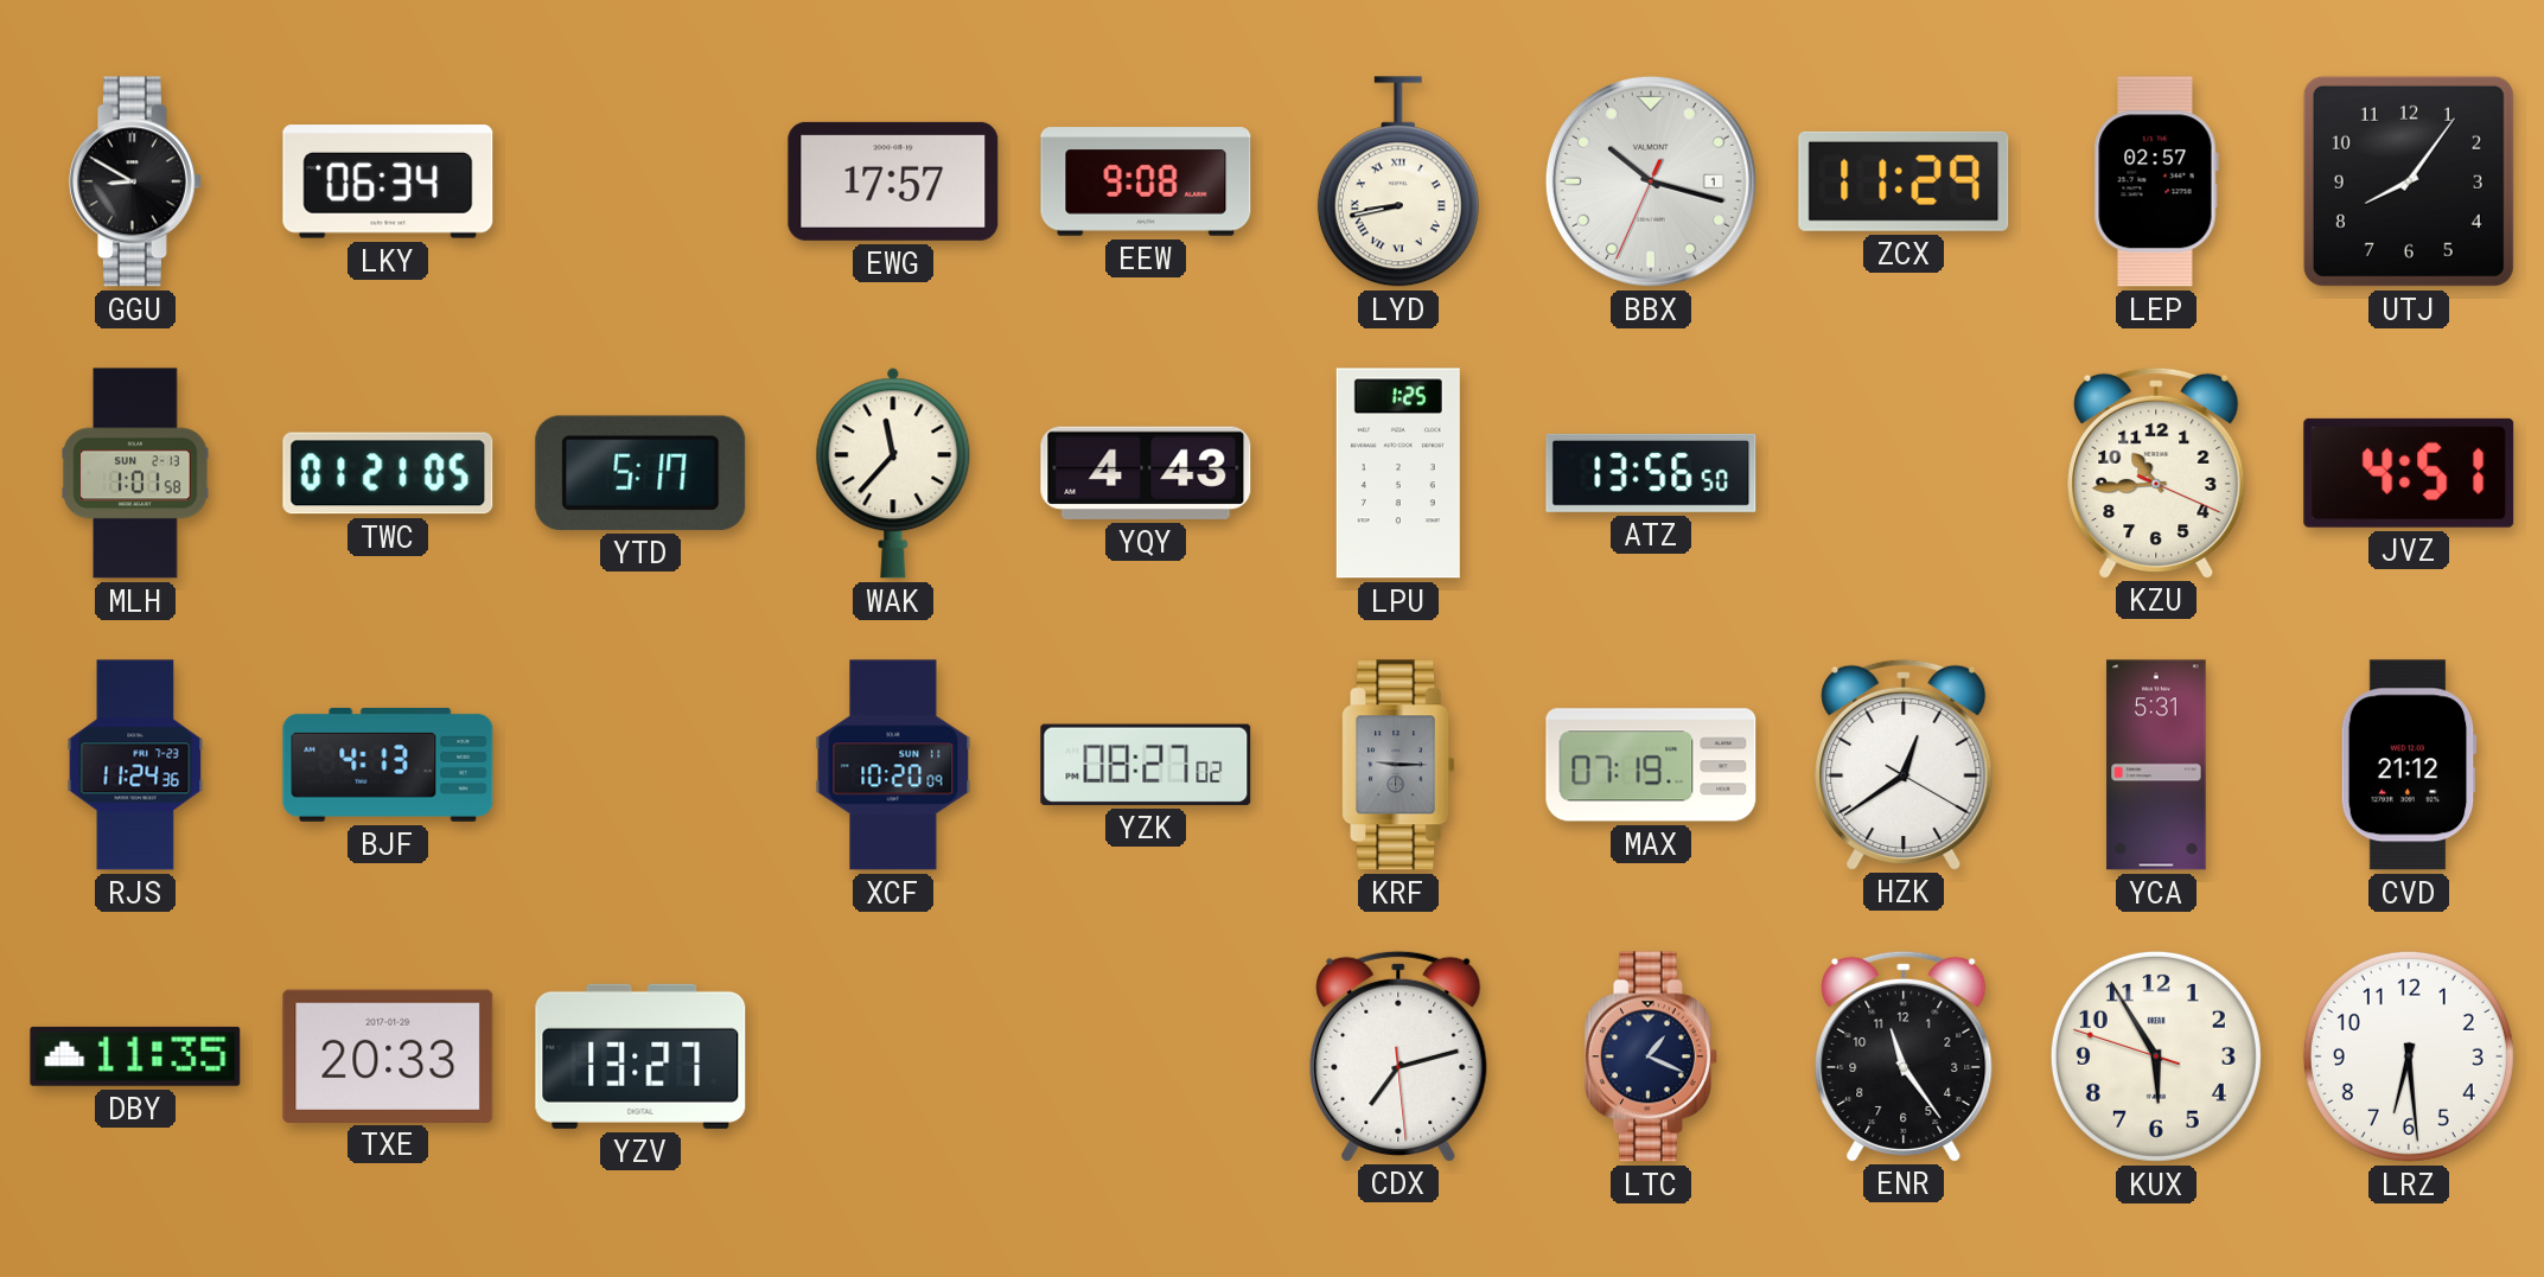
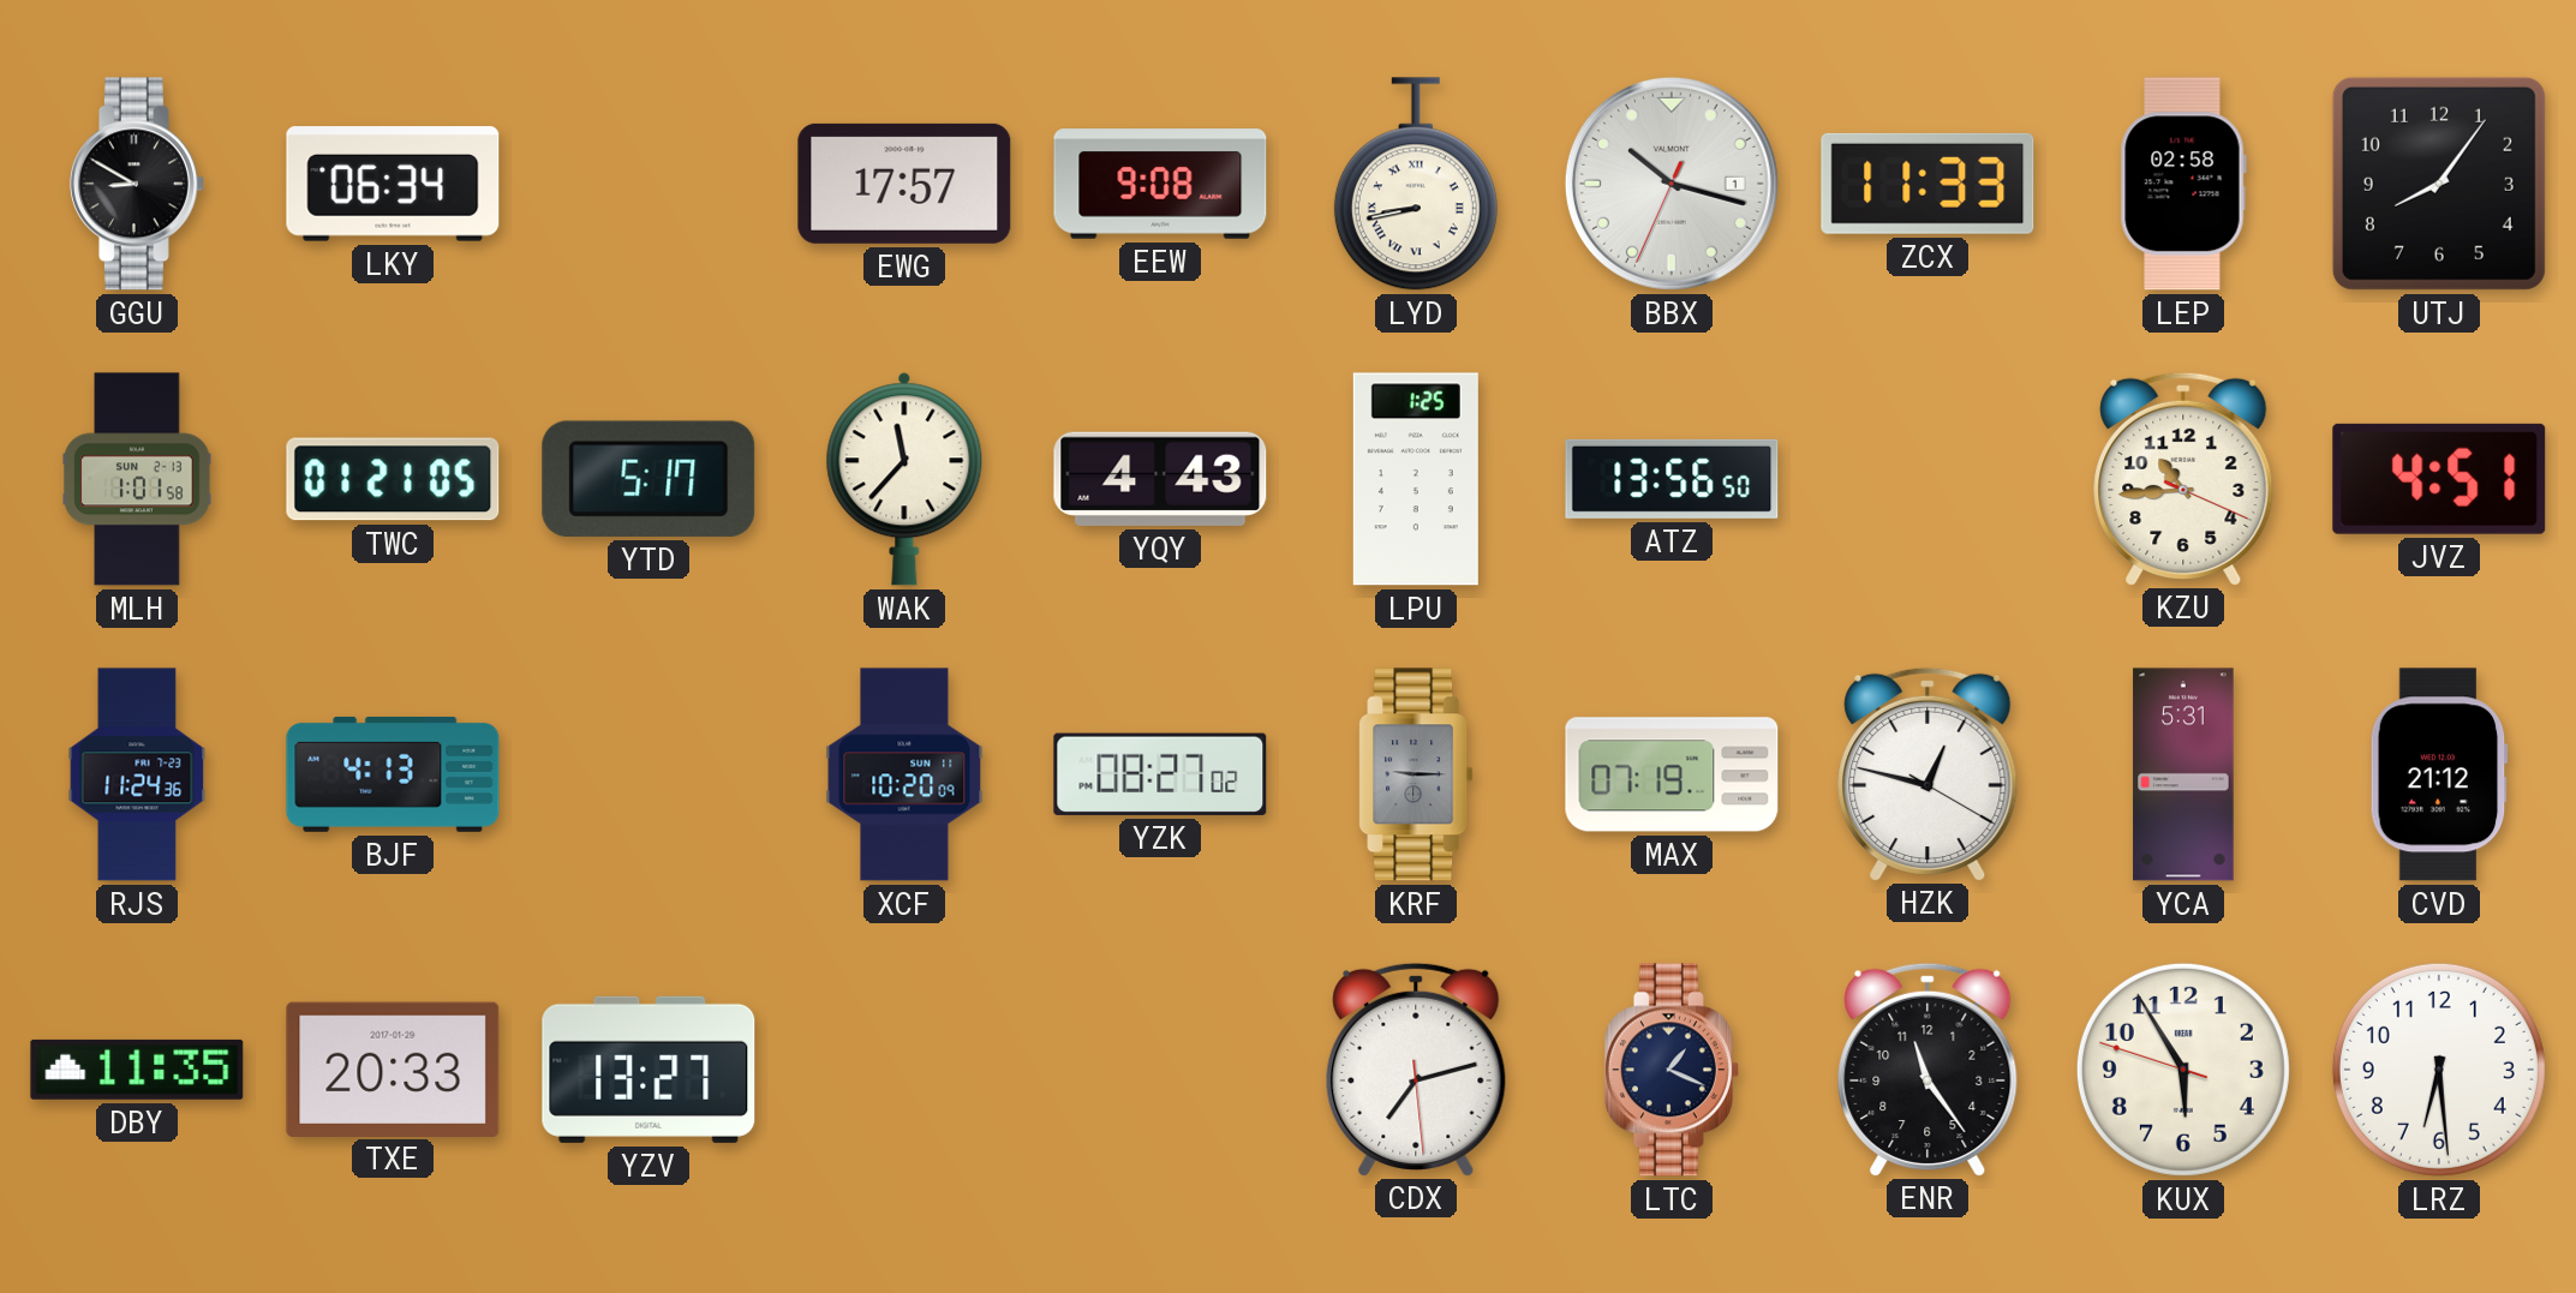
ZCX: 11:29 -> 11:33 (1927, 184)
LEP: 02:57 -> 02:58 (2183, 184)
HZK: 12:39 -> 12:47 (1927, 773)
